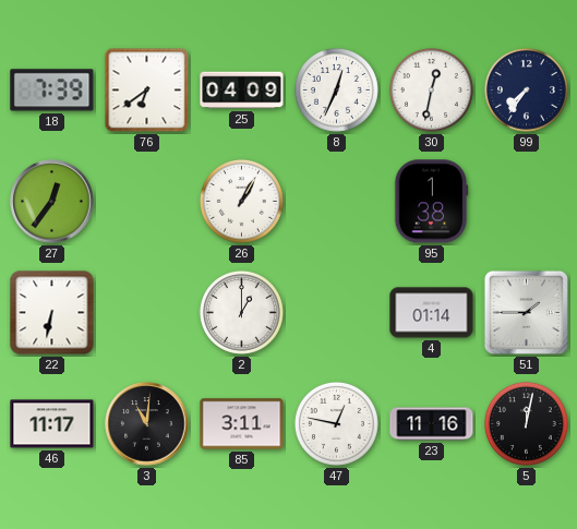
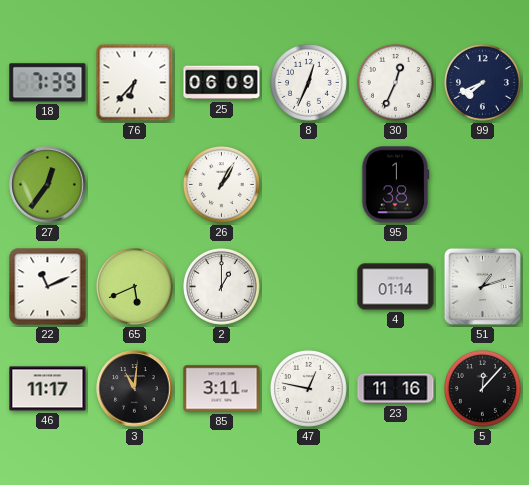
76: 6:39 -> 6:37 (135, 83)
25: 04:09 -> 06:09 (222, 83)
30: 12:32 -> 12:34 (395, 82)
99: 7:36 -> 7:41 (482, 82)
22: 6:32 -> 11:11 (48, 287)
65: none -> 5:41 (134, 286)
51: 1:45 -> 1:12 (482, 286)
5: 12:02 -> 12:07 (482, 388)
